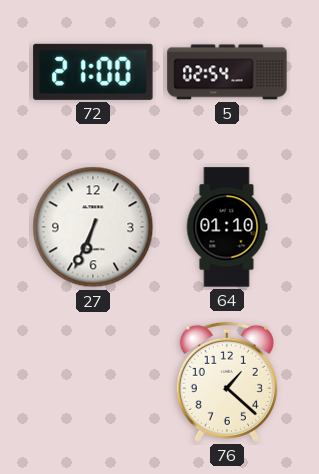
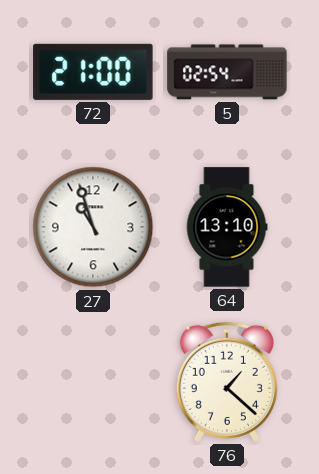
27: 6:34 -> 10:57 (93, 227)
64: 01:10 -> 13:10 (227, 227)
